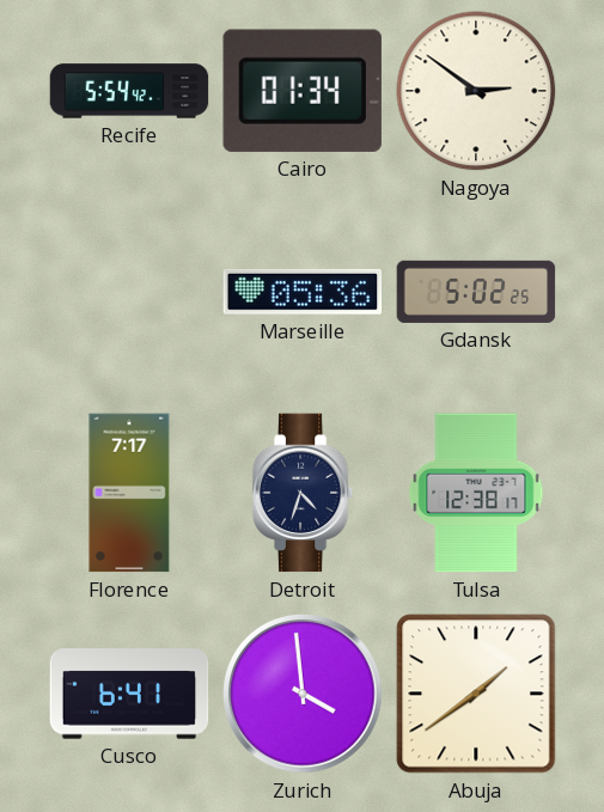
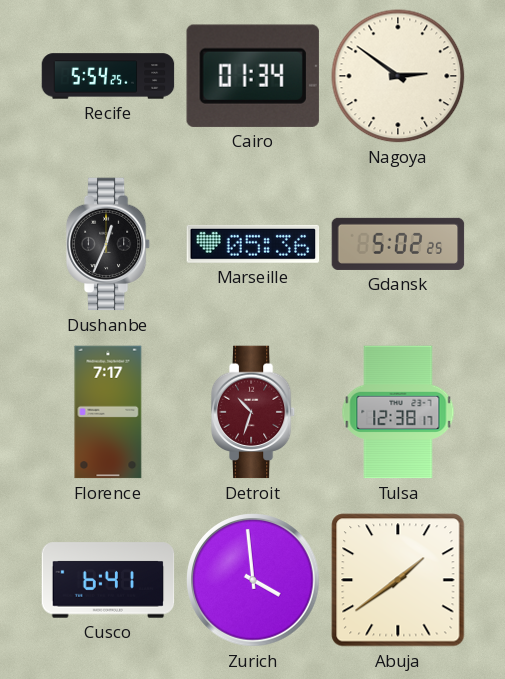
Recife: 5:54:42 -> 5:54:25 (108, 76)
Dushanbe: none -> 12:34 (108, 244)
Detroit: 4:33 -> 10:33 (253, 412)
Detroit dial: navy -> burgundy (253, 412)
